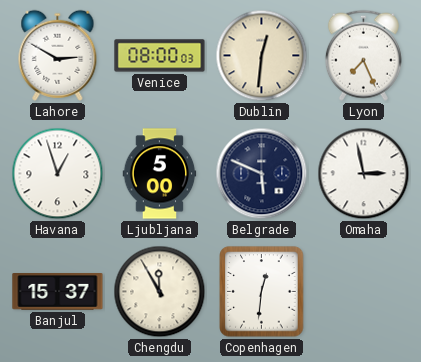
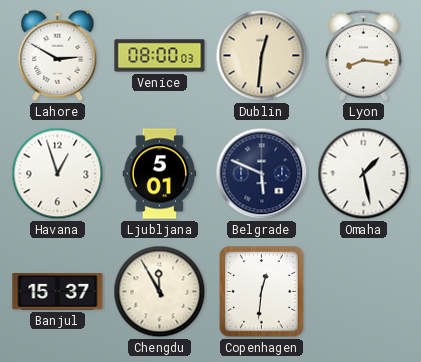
Lyon: 7:26 -> 8:16 (363, 55)
Ljubljana: 5:00 -> 5:01 (160, 174)
Omaha: 2:58 -> 1:28 (364, 174)
